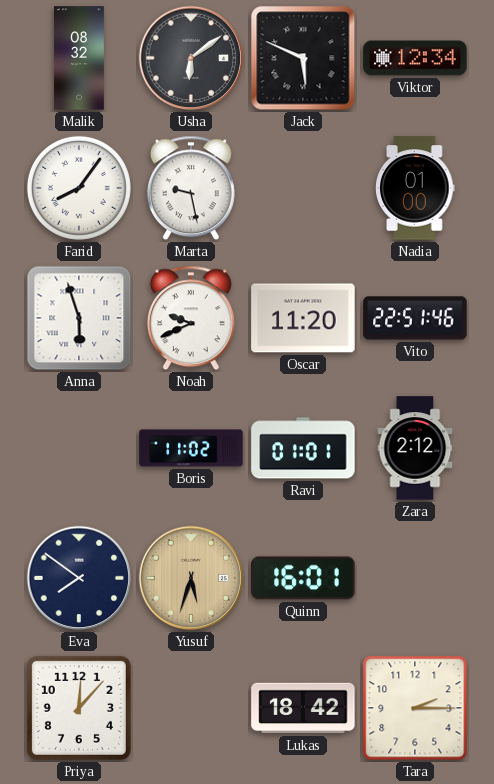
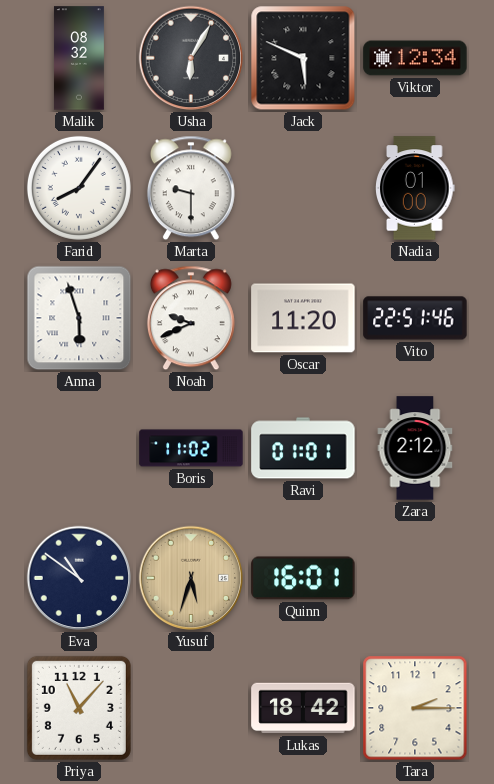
Usha: 6:09 -> 6:05 (191, 58)
Marta: 9:28 -> 9:30 (191, 188)
Eva: 7:51 -> 10:51 (79, 578)
Priya: 12:07 -> 11:07 (79, 708)
